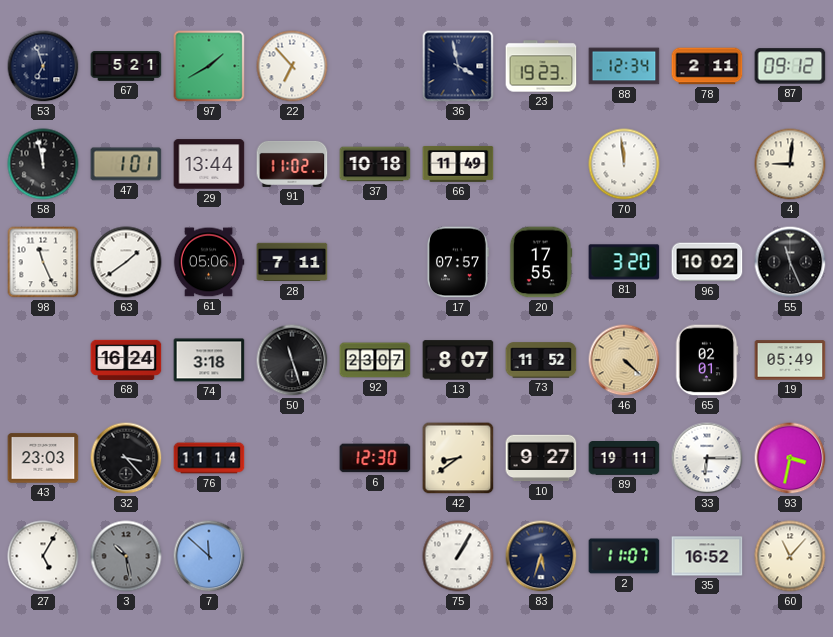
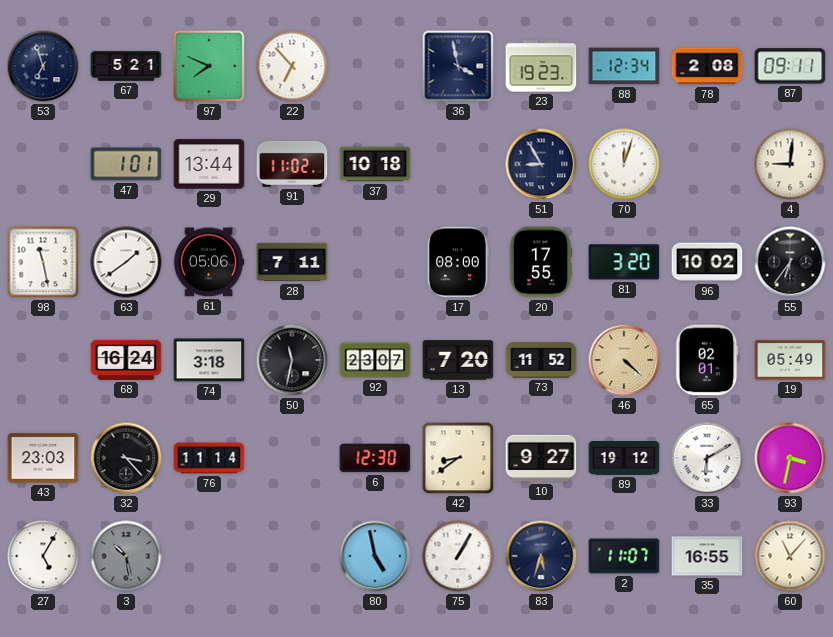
97: 1:40 -> 7:49 (209, 66)
78: 2:11 -> 2:08 (707, 66)
87: 09:12 -> 09:11 (790, 66)
58: 11:58 -> none (43, 164)
66: 11:49 -> none (458, 164)
51: none -> 8:55 (541, 164)
70: 11:59 -> 12:03 (624, 164)
98: 11:26 -> 11:28 (43, 262)
17: 07:57 -> 08:00 (457, 262)
55: 11:26 -> 6:36 (790, 262)
50: 11:27 -> 11:32 (292, 360)
13: 8:07 -> 7:20 (458, 360)
89: 19:11 -> 19:12 (624, 458)
33: 6:15 -> 6:10 (707, 458)
7: 11:52 -> none (209, 556)
80: none -> 4:58 (375, 556)
35: 16:52 -> 16:55 (707, 556)
